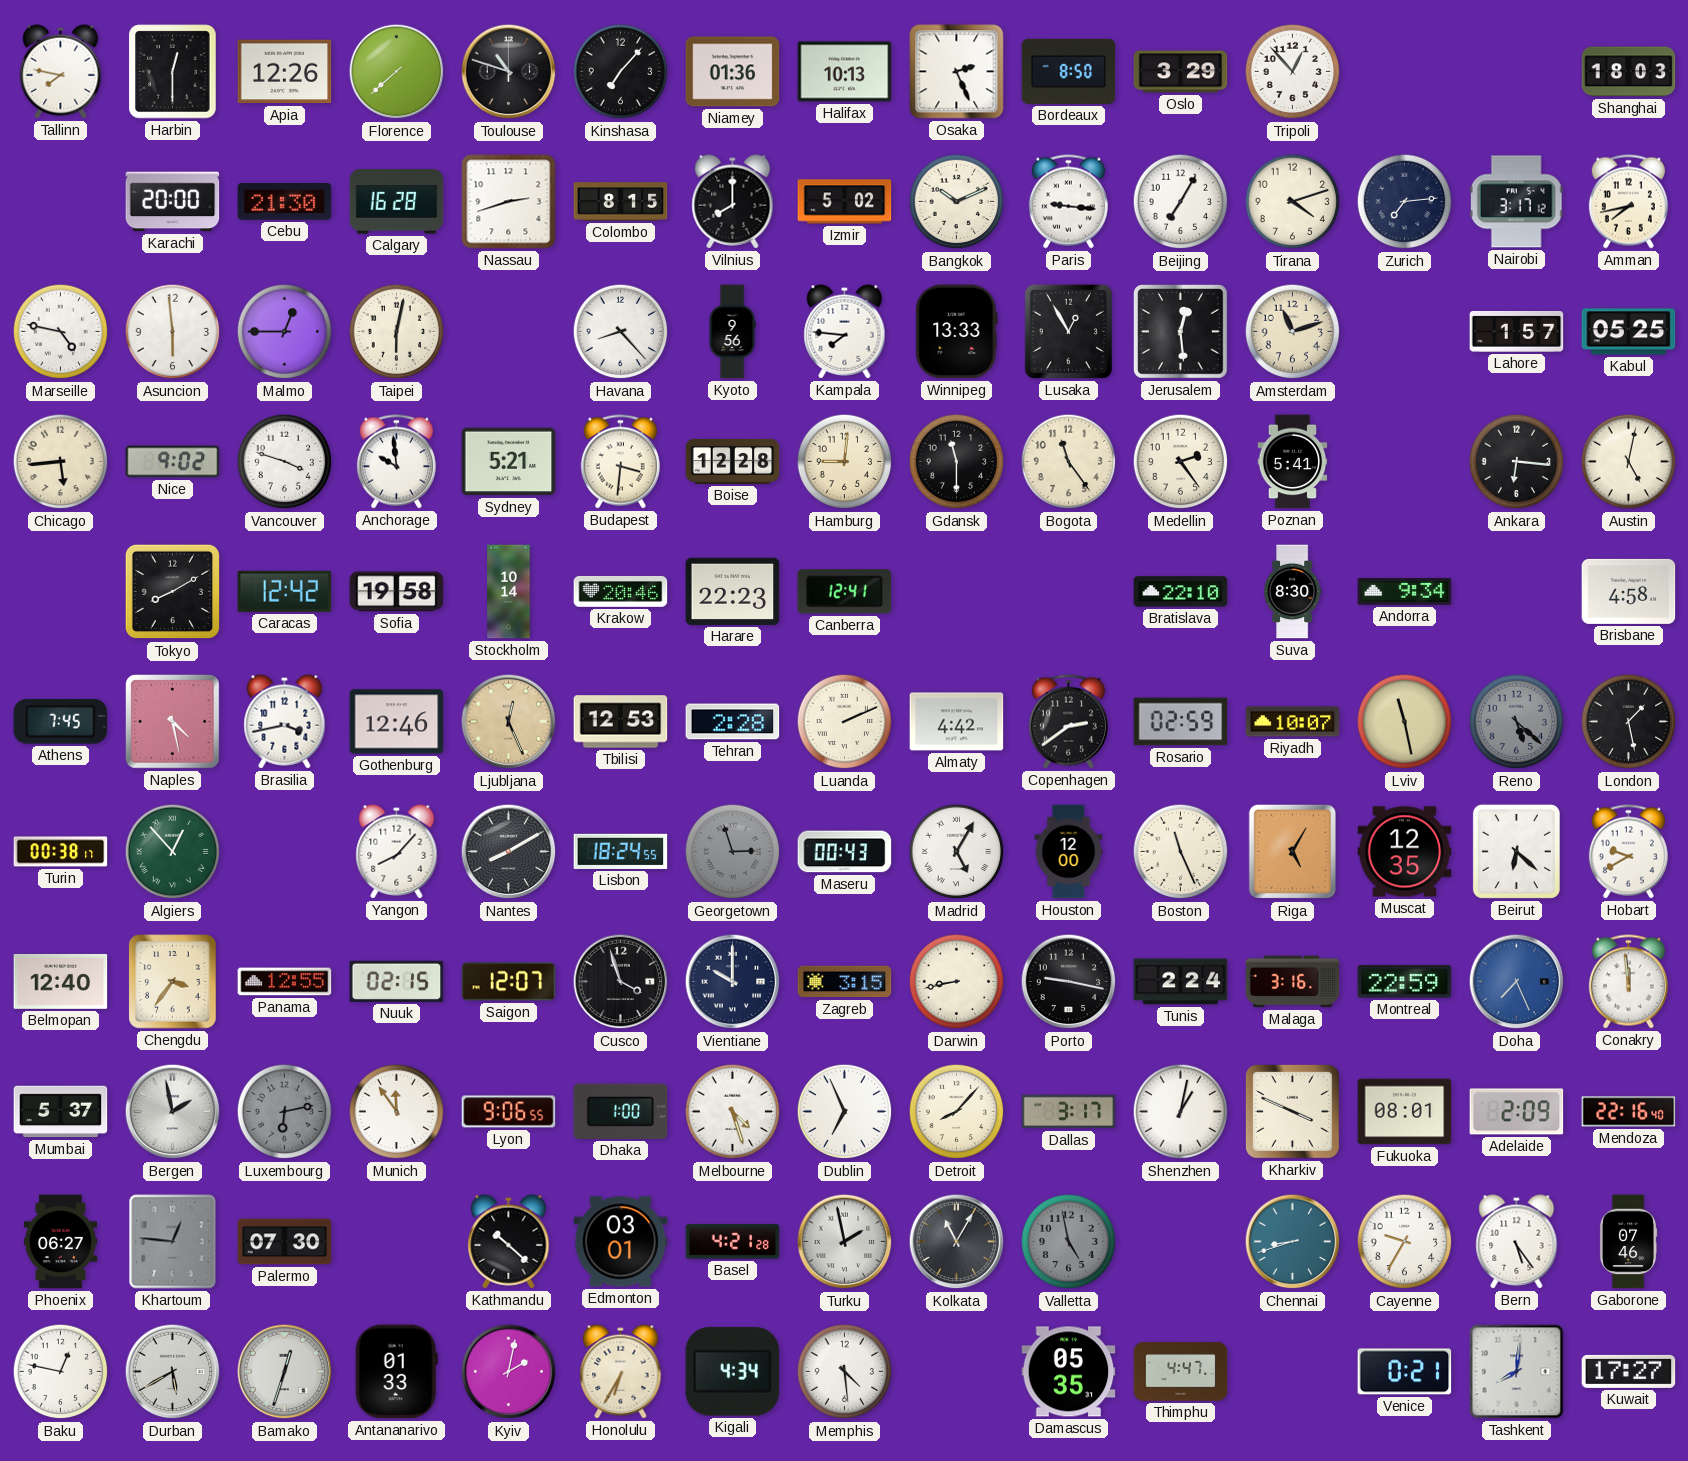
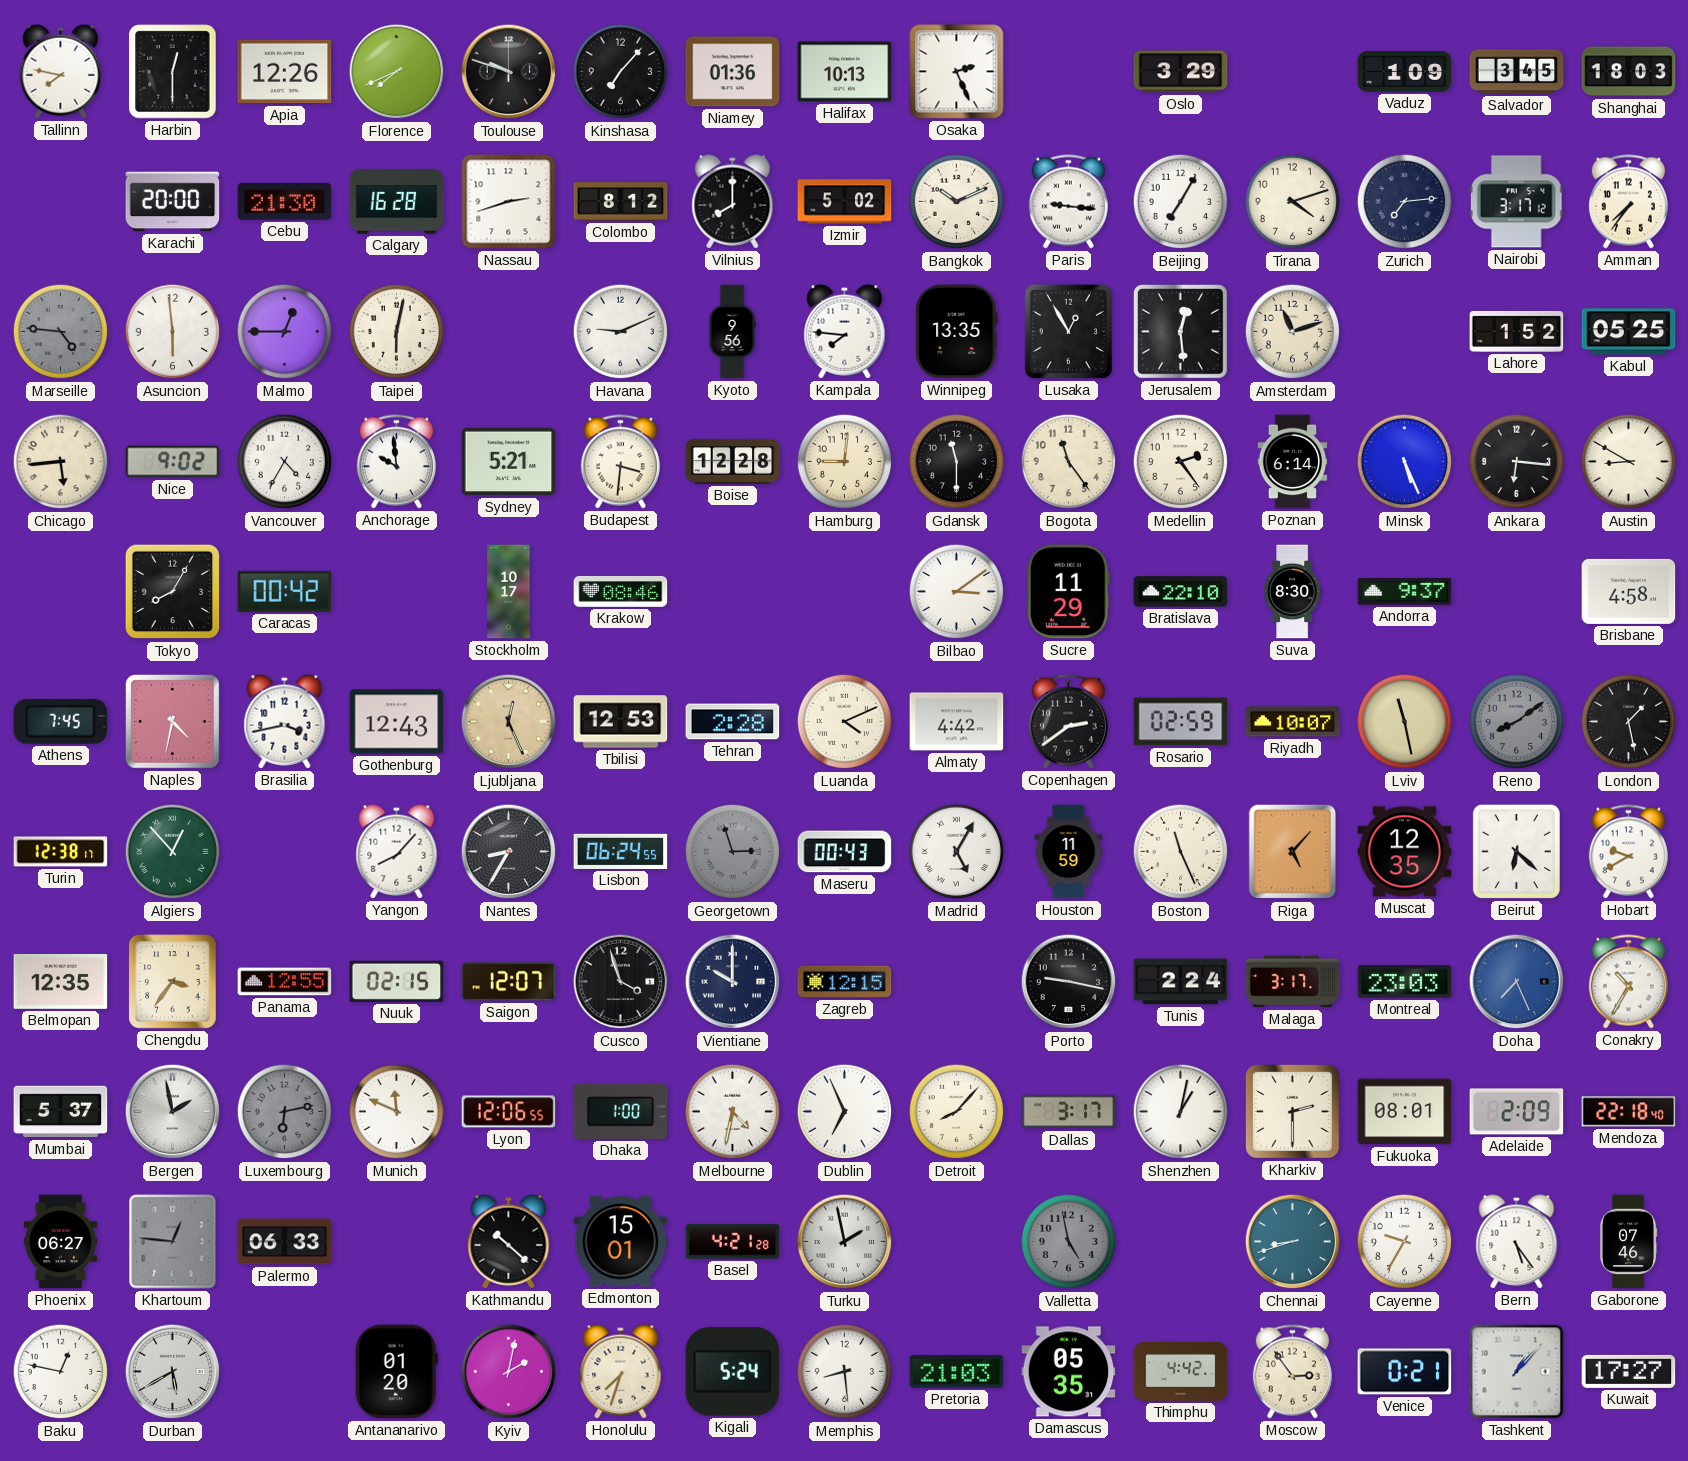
Florence: 7:38 -> 7:41 (397, 72)
Toulouse: 10:48 -> 9:48 (509, 72)
Bordeaux: 8:50 -> none (1069, 71)
Tripoli: 12:53 -> none (1293, 72)
Vaduz: none -> 1:09 (1405, 72)
Salvador: none -> 3:45 (1517, 72)
Colombo: 8:15 -> 8:12 (621, 202)
Amman: 7:43 -> 7:36 (1628, 202)
Marseille: 4:47 -> 4:46 (61, 332)
Marseille dial: white -> grey (61, 332)
Havana: 8:23 -> 9:11 (621, 332)
Winnipeg: 13:33 -> 13:35 (957, 332)
Lahore: 1:57 -> 1:52 (1517, 331)
Vancouver: 3:48 -> 4:35 (285, 462)
Poznan: 5:41 -> 6:14 (1293, 462)
Minsk: none -> 5:26 (1405, 462)
Austin: 5:02 -> 8:50 (1629, 462)
Tokyo: 8:10 -> 8:05 (173, 592)
Caracas: 12:42 -> 00:42 (285, 591)
Sofia: 19:58 -> none (397, 592)
Stockholm: 10:14 -> 10:17 (509, 592)
Krakow: 20:46 -> 08:46 (621, 592)
Harare: 22:23 -> none (733, 591)
Canberra: 12:41 -> none (845, 592)
Bilbao: none -> 3:09 (957, 592)
Sucre: none -> 11:29 (1069, 592)
Andorra: 9:34 -> 9:37 (1405, 592)
Naples: 4:28 -> 4:32 (173, 722)
Gothenburg: 12:46 -> 12:43 (397, 722)
Luanda: 2:11 -> 4:11 (845, 722)
Reno: 5:22 -> 8:09 (1517, 722)
Turin: 00:38 -> 12:38 (61, 852)
Nantes: 8:10 -> 8:35 (509, 852)
Lisbon: 18:24 -> 06:24 (621, 851)
Houston: 12:00 -> 11:59 (1069, 852)
Riga: 5:05 -> 5:07 (1292, 852)
Belmopan: 12:40 -> 12:35 (61, 981)
Zagreb: 3:15 -> 12:15 (845, 982)
Darwin: 8:43 -> none (957, 982)
Malaga: 3:16 -> 3:17 (1293, 982)
Montreal: 22:59 -> 23:03 (1405, 982)
Conakry: 11:59 -> 10:35 (1628, 982)
Munich: 11:54 -> 11:49 (397, 1112)
Lyon: 9:06 -> 12:06 (509, 1112)
Melbourne: 4:27 -> 4:32 (733, 1112)
Kharkiv: 3:49 -> 2:30 (1292, 1111)
Mendoza: 22:16 -> 22:18 (1629, 1112)
Palermo: 07:30 -> 06:33 (285, 1242)
Edmonton: 03:01 -> 15:01 (621, 1242)
Kolkata: 11:05 -> none (957, 1242)
Bamako: 12:33 -> none (285, 1372)
Antananarivo: 01:33 -> 01:20 (396, 1372)
Honolulu: 6:35 -> 7:33 (621, 1372)
Kigali: 4:34 -> 5:24 (733, 1372)
Memphis: 4:29 -> 8:29 (845, 1372)
Pretoria: none -> 21:03 (957, 1372)
Thimphu: 4:47 -> 4:42 (1181, 1372)
Moscow: none -> 2:54 (1292, 1372)
Tashkent: 8:01 -> 1:07 (1517, 1372)
